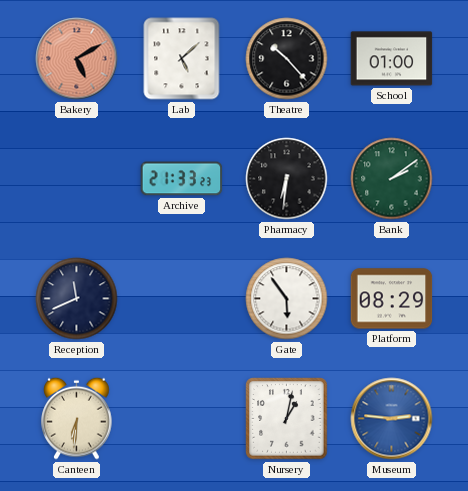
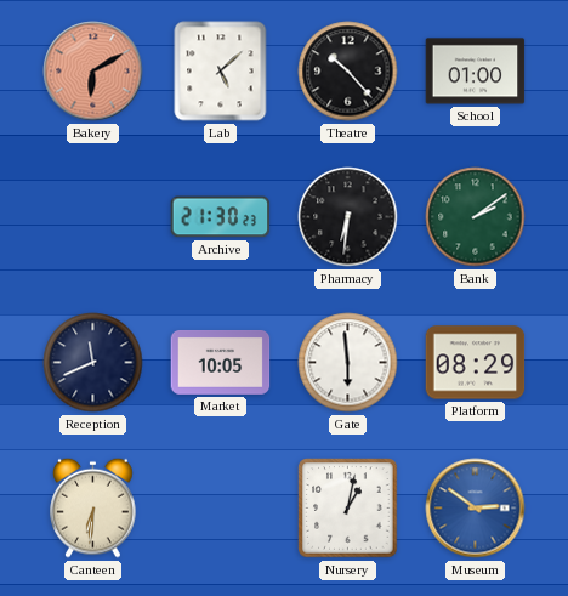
Bakery: 5:10 -> 6:10 (93, 72)
Archive: 21:33 -> 21:30 (221, 217)
Market: none -> 10:05 (221, 362)
Gate: 5:54 -> 5:59 (348, 363)
Museum: 2:46 -> 2:51 (476, 509)
